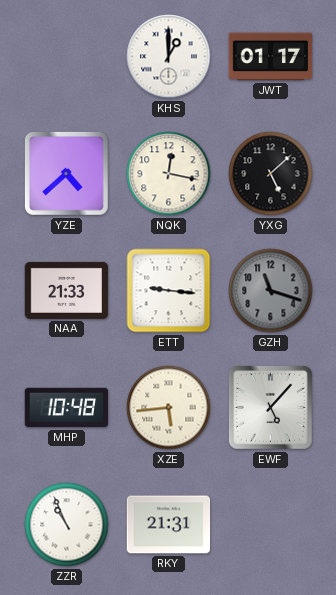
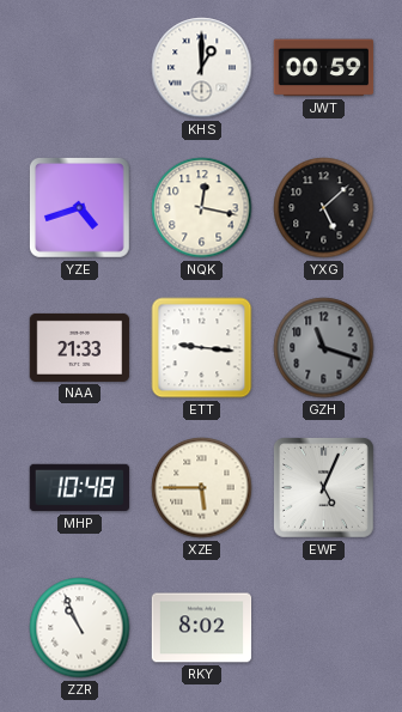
JWT: 01:17 -> 00:59 (324, 68)
YZE: 4:38 -> 4:42 (80, 208)
XZE: 5:44 -> 5:45 (202, 488)
EWF: 5:07 -> 5:04 (324, 488)
RKY: 21:31 -> 8:02 (202, 628)
